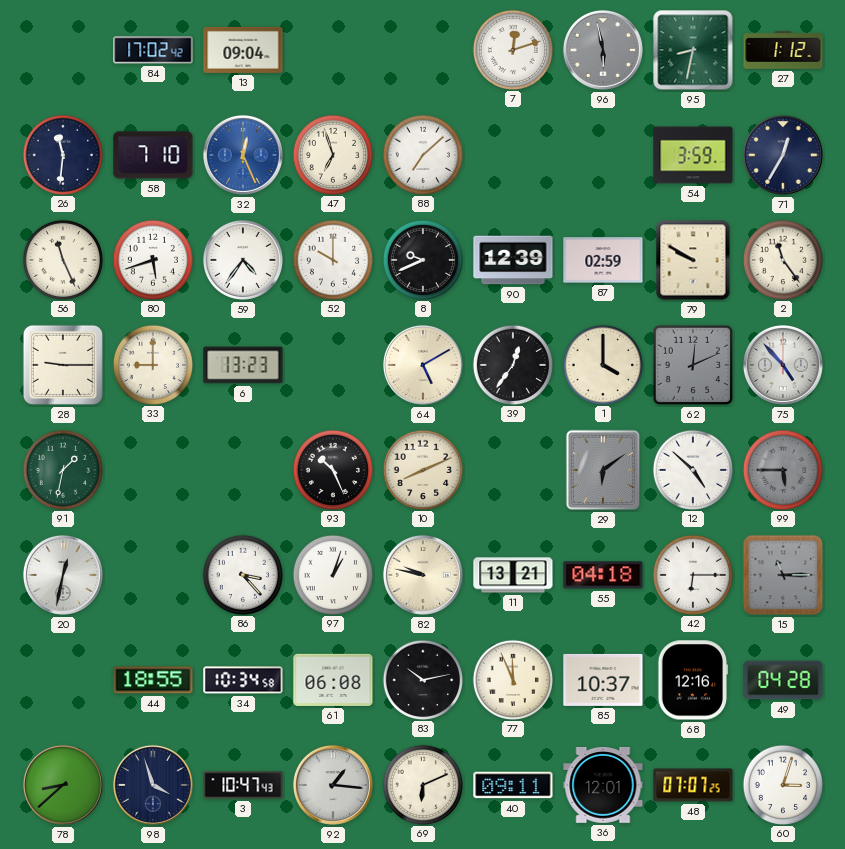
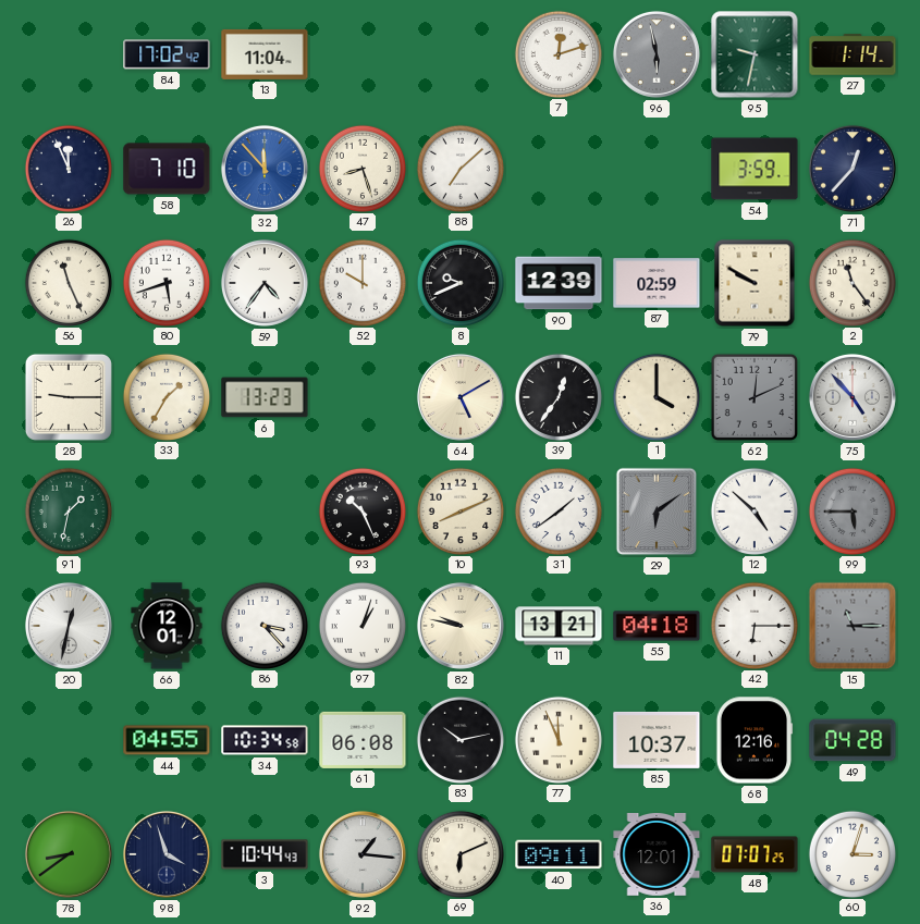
13: 09:04 -> 11:04 (265, 54)
95: 8:32 -> 9:32 (755, 54)
27: 1:12 -> 1:14 (852, 54)
26: 11:31 -> 11:56 (68, 168)
32: 12:26 -> 11:53 (265, 169)
47: 6:57 -> 8:27 (361, 168)
71: 12:35 -> 12:37 (852, 169)
33: 9:00 -> 1:35 (165, 396)
31: none -> 1:39 (557, 510)
66: none -> 12:01 (167, 626)
44: 18:55 -> 04:55 (167, 740)
78: 8:38 -> 8:39 (69, 854)
3: 10:47 -> 10:44 (265, 854)
